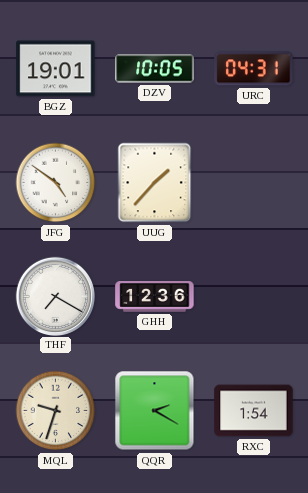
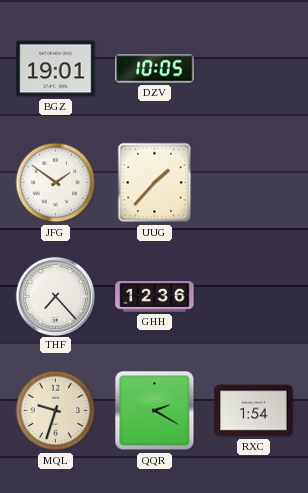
URC: 04:31 -> none (254, 69)
JFG: 4:51 -> 1:51 (56, 183)
THF: 7:20 -> 7:23 (55, 296)
